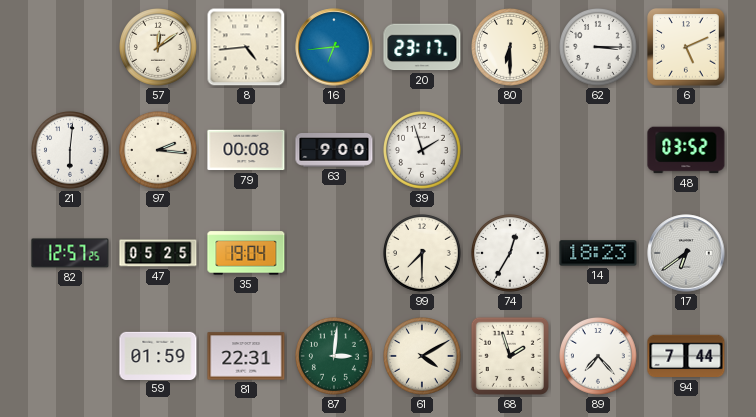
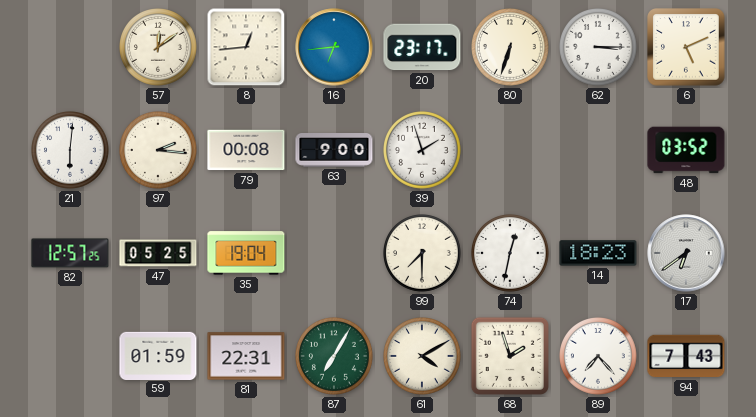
8: 4:44 -> 12:44 (246, 47)
80: 6:30 -> 6:33 (511, 48)
74: 12:35 -> 12:32 (511, 254)
87: 3:01 -> 7:05 (335, 357)
94: 7:44 -> 7:43 (686, 356)
